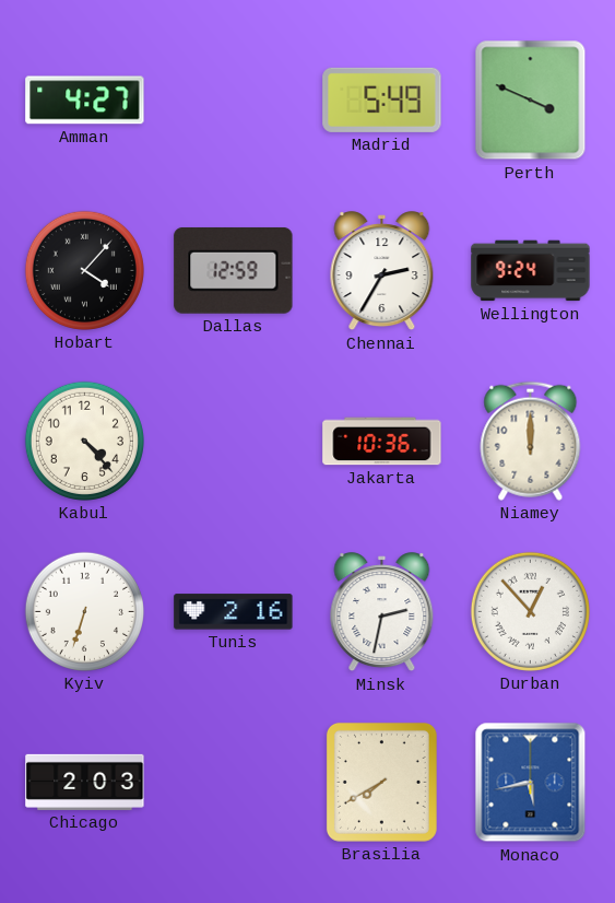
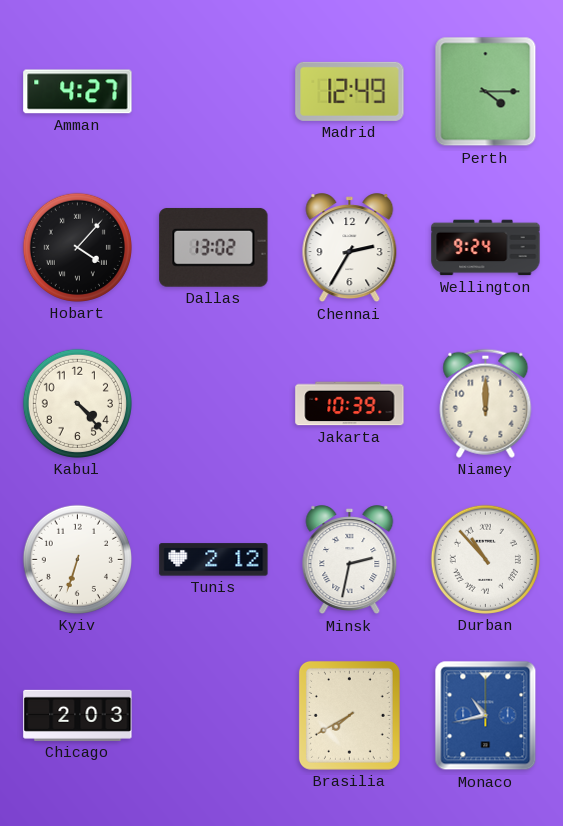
Madrid: 5:49 -> 12:49 (350, 91)
Perth: 3:49 -> 4:15 (486, 92)
Dallas: 12:59 -> 13:02 (214, 247)
Jakarta: 10:36 -> 10:39 (350, 404)
Tunis: 2:16 -> 2:12 (214, 560)
Durban: 12:53 -> 10:53 (485, 559)
Monaco: 5:43 -> 10:43 (486, 716)
